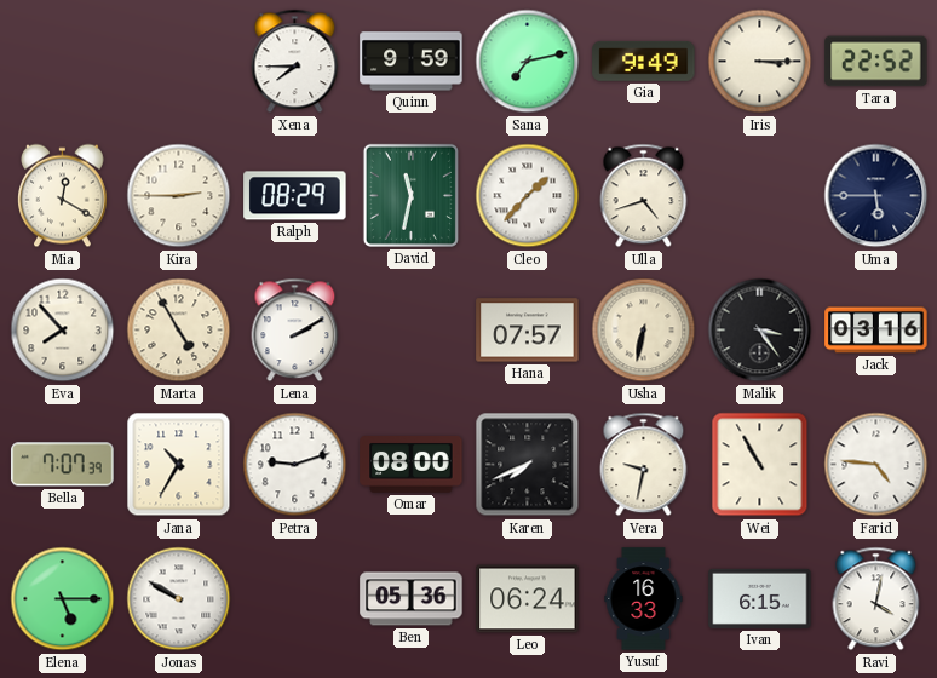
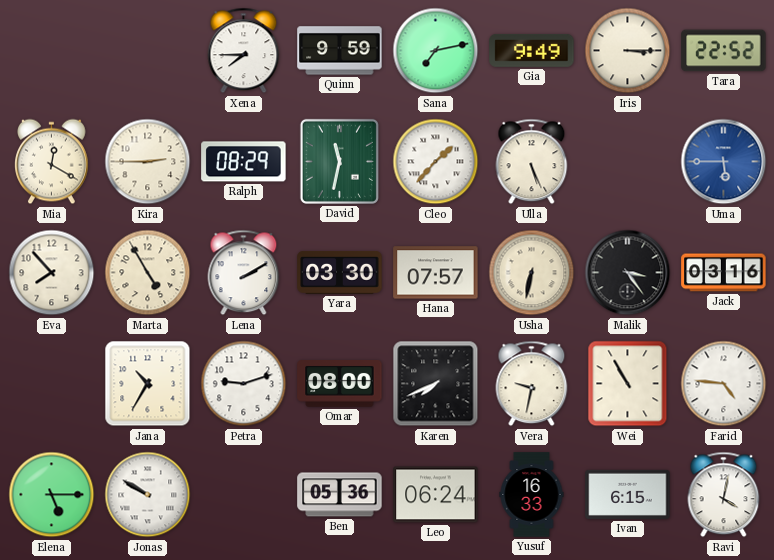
Ulla: 4:42 -> 5:26 (532, 162)
Uma dial: navy -> blue (724, 162)
Yara: none -> 03:30 (340, 273)
Bella: 7:07 -> none (63, 465)
